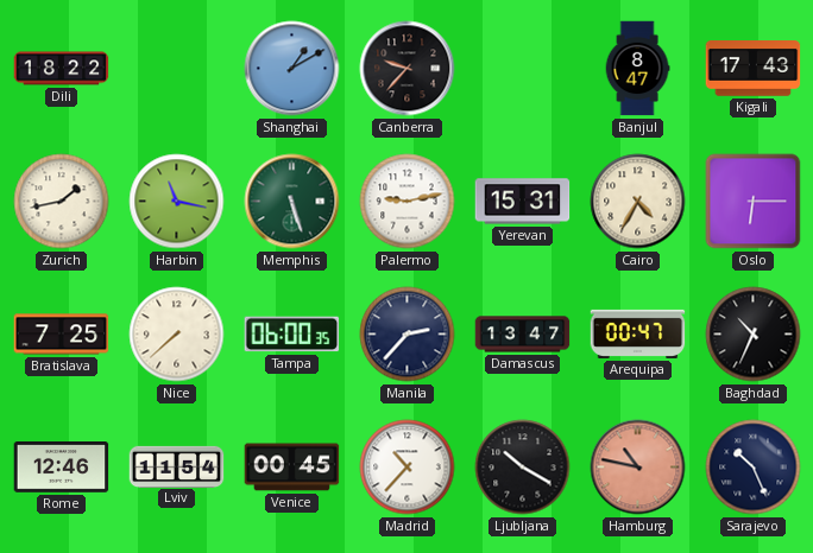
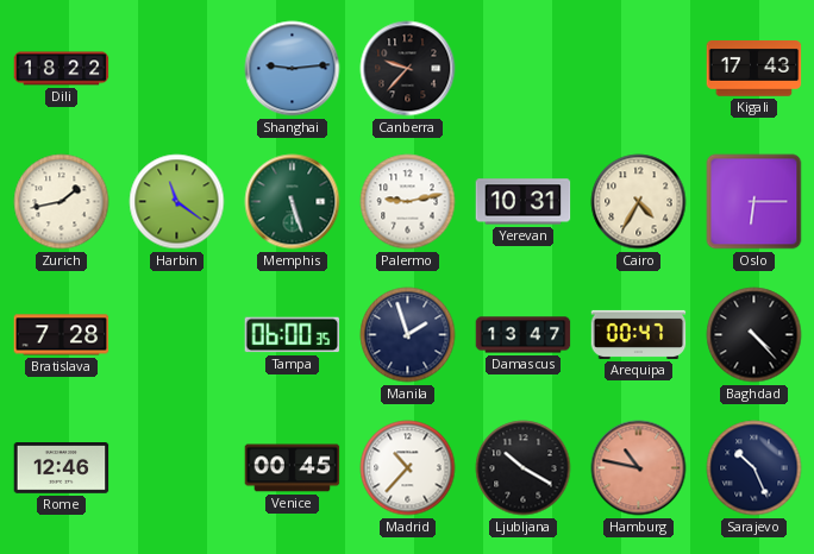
Shanghai: 1:10 -> 9:14 (293, 69)
Banjul: 8:47 -> none (637, 69)
Harbin: 11:17 -> 11:21 (177, 202)
Yerevan: 15:31 -> 10:31 (524, 202)
Bratislava: 7:25 -> 7:28 (62, 335)
Nice: 7:38 -> none (177, 335)
Manila: 2:37 -> 1:57 (408, 335)
Baghdad: 10:34 -> 4:23 (754, 335)
Lviv: 11:54 -> none (177, 466)
